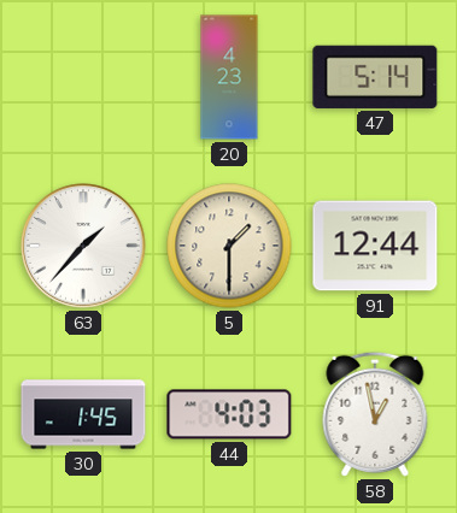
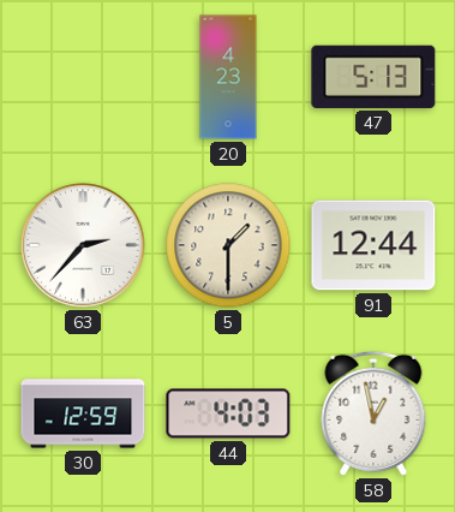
47: 5:14 -> 5:13 (373, 77)
63: 1:37 -> 2:37 (83, 245)
30: 1:45 -> 12:59 (83, 413)
